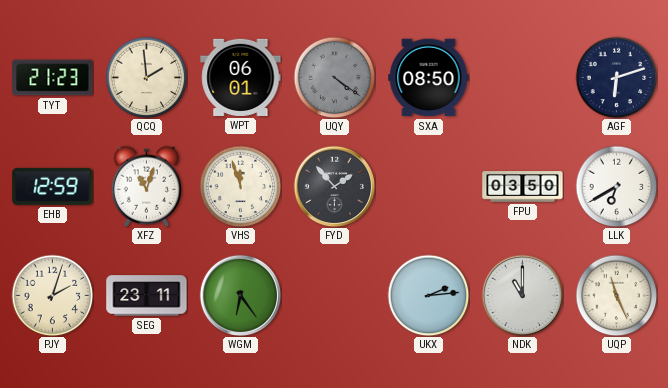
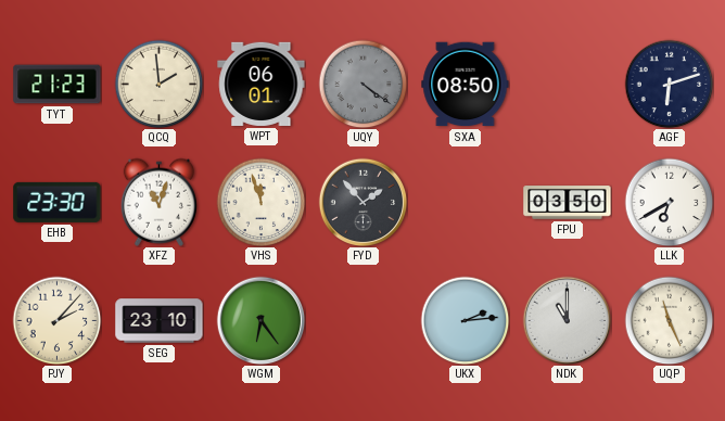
EHB: 12:59 -> 23:30 (58, 202)
PJY: 2:03 -> 2:07 (56, 320)
SEG: 23:11 -> 23:10 (160, 321)
